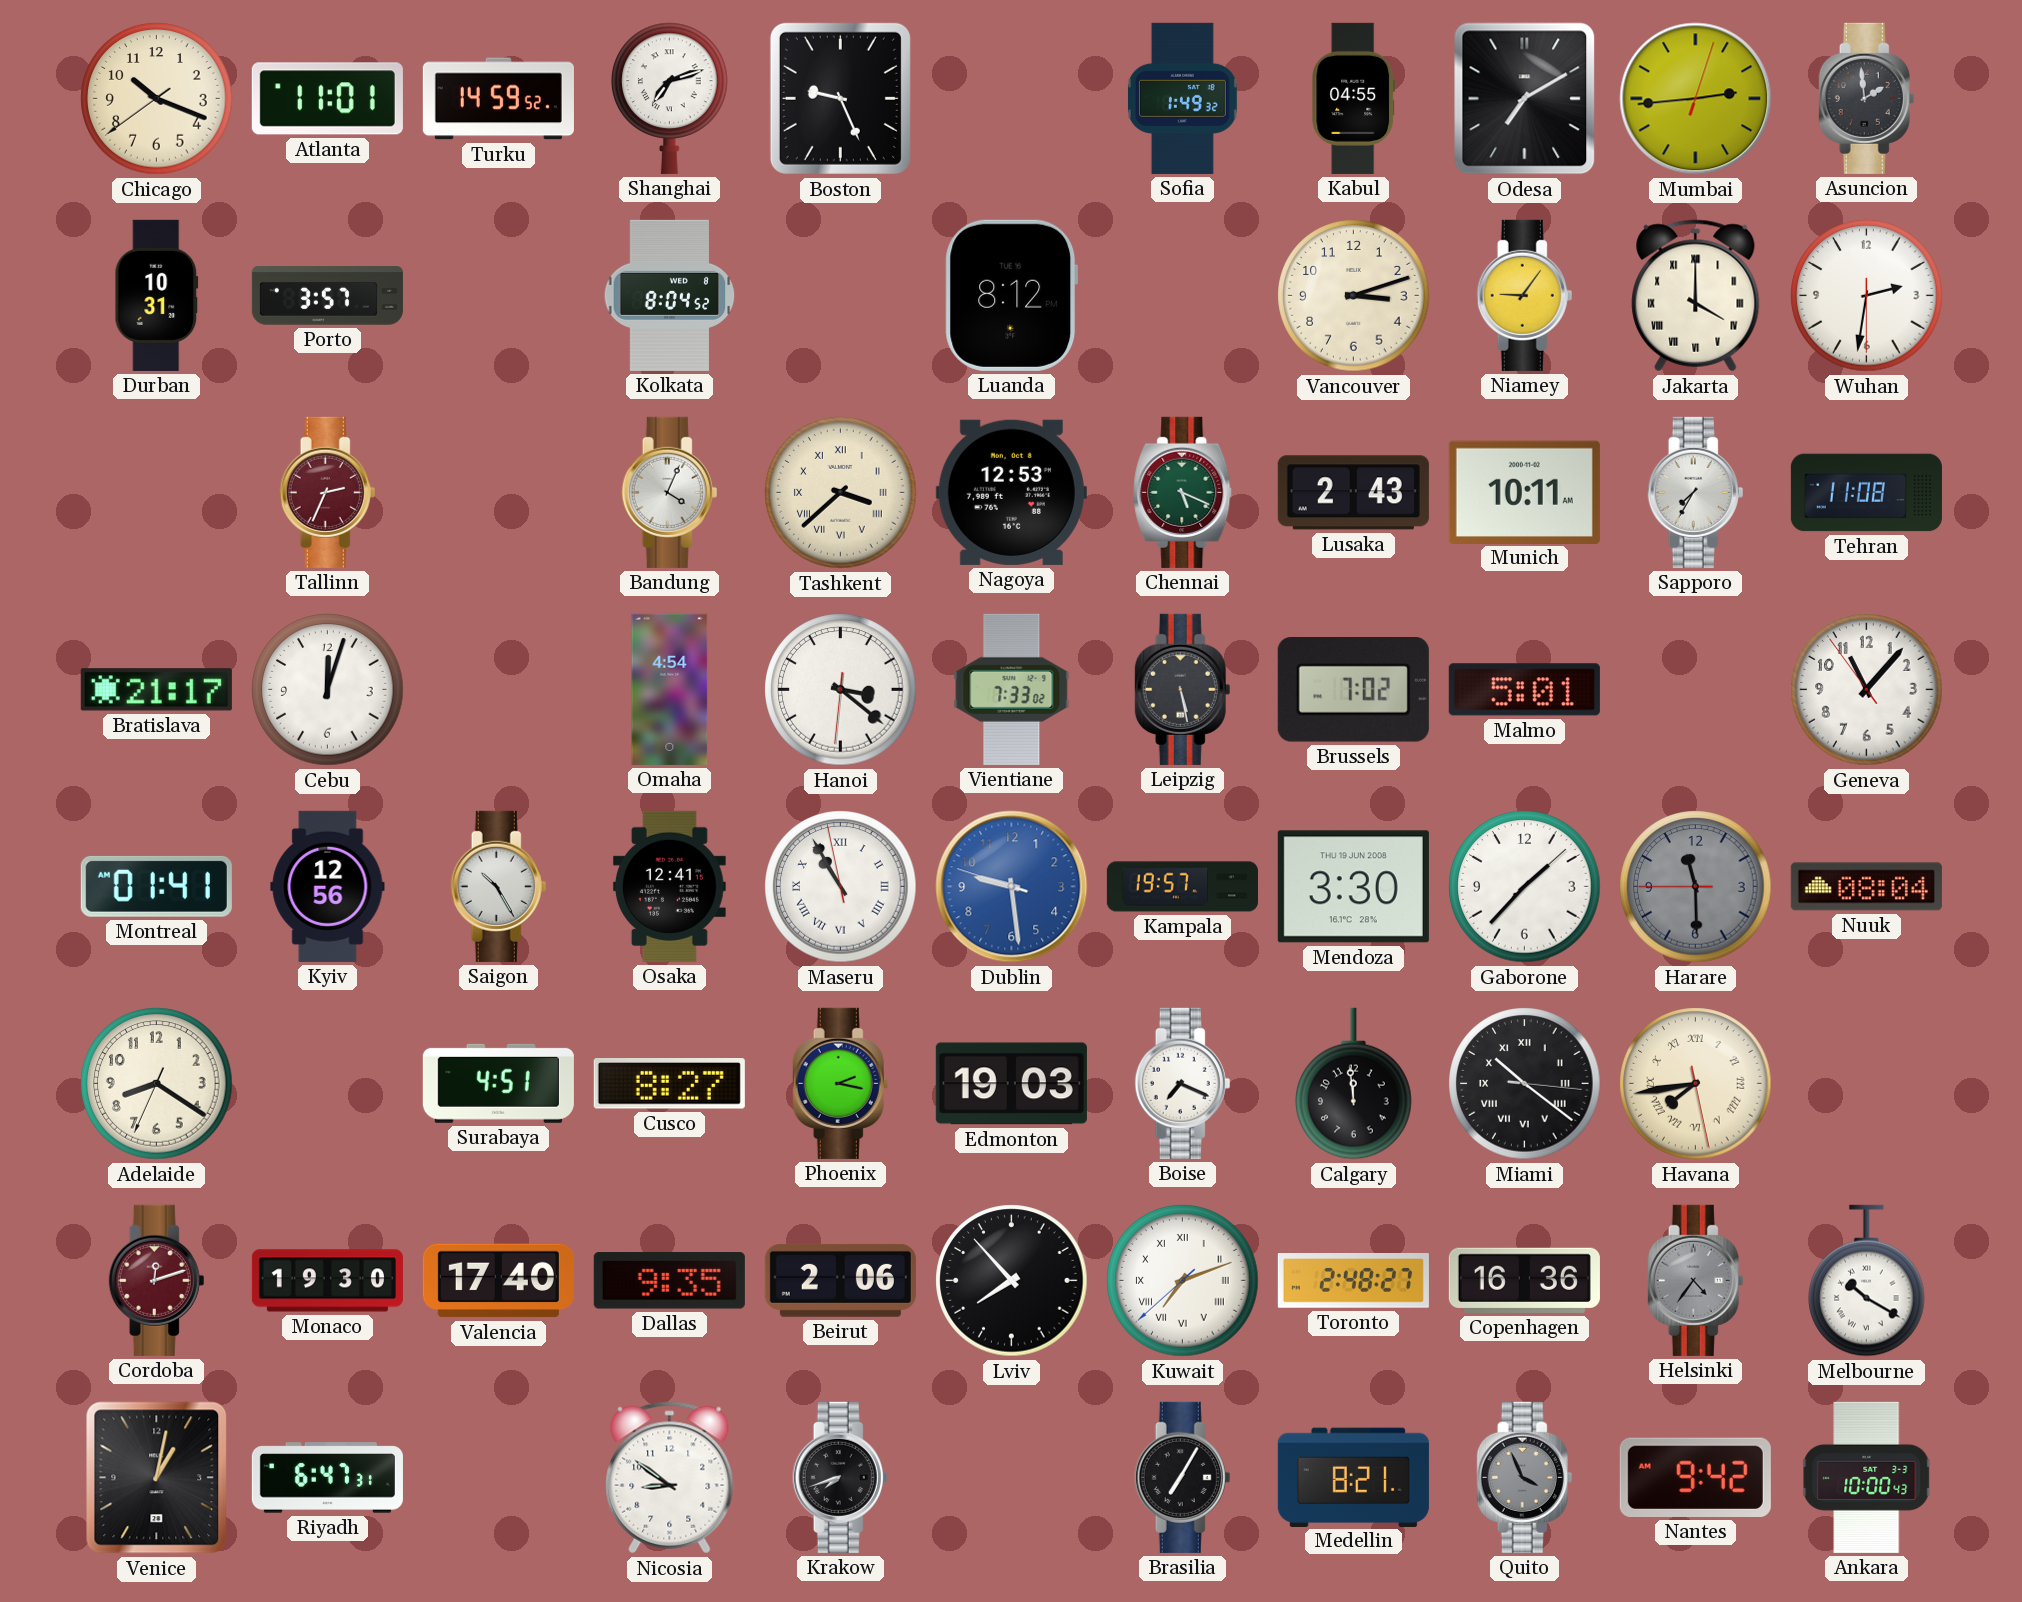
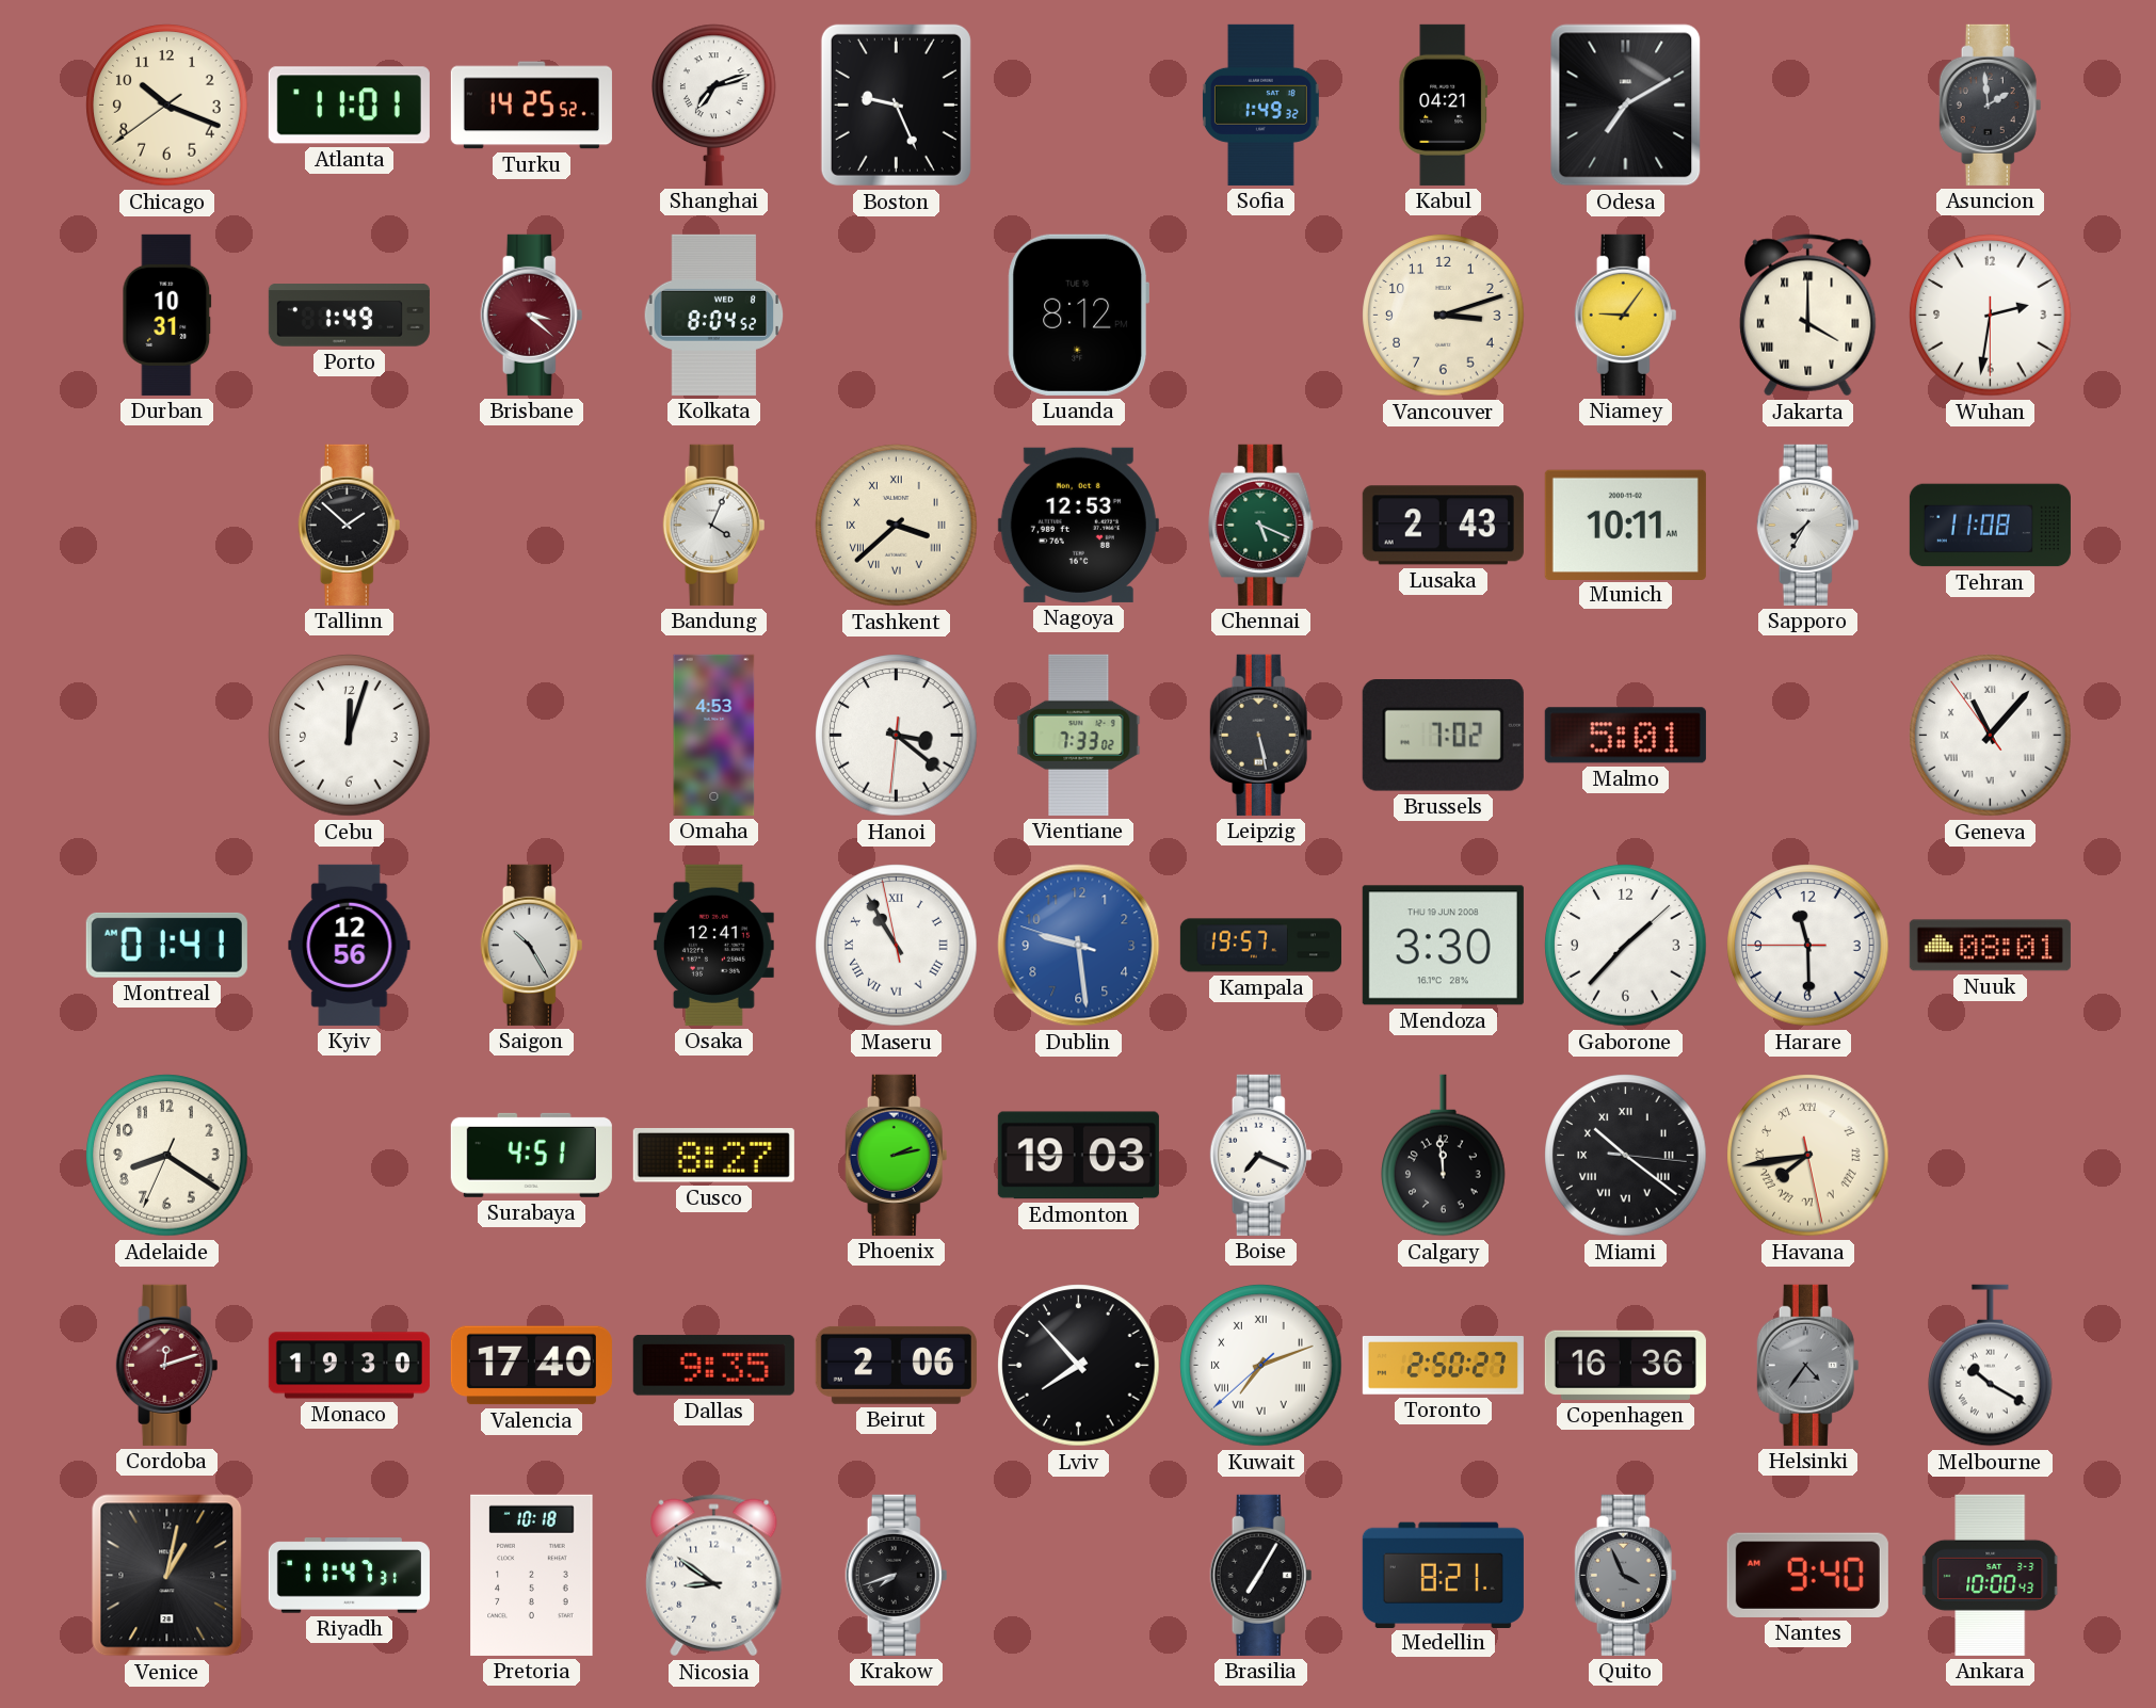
Turku: 14:59 -> 14:25 (531, 106)
Kabul: 04:55 -> 04:21 (1444, 104)
Mumbai: 2:44 -> none (1696, 99)
Porto: 3:57 -> 1:49 (349, 316)
Brisbane: none -> 3:22 (532, 315)
Tallinn: 2:34 -> 1:52 (350, 525)
Tallinn dial: burgundy -> black (350, 525)
Bratislava: 21:17 -> none (156, 690)
Omaha: 4:54 -> 4:53 (714, 735)
Geneva numerals: Arabic -> Roman (1991, 736)
Harare dial: grey -> white (1808, 946)
Nuuk: 08:04 -> 08:01 (1990, 946)
Phoenix: 2:17 -> 2:13 (897, 1155)
Toronto: 2:48 -> 2:50 (1443, 1366)
Riyadh: 6:47 -> 11:47 (349, 1576)
Pretoria: none -> 10:18 (532, 1575)
Nantes: 9:42 -> 9:40 (1807, 1575)
